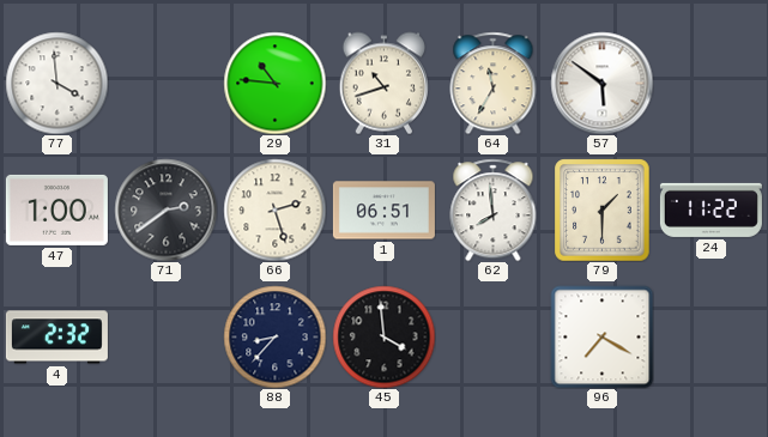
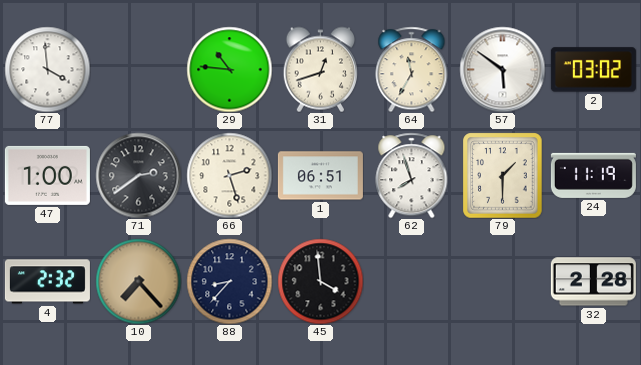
31: 10:42 -> 12:42 (320, 69)
2: none -> 03:02 (593, 70)
62: 7:59 -> 7:57 (412, 175)
24: 11:22 -> 11:19 (593, 175)
10: none -> 7:23 (138, 281)
96: 7:20 -> none (601, 336)
32: none -> 2:28 (593, 282)
